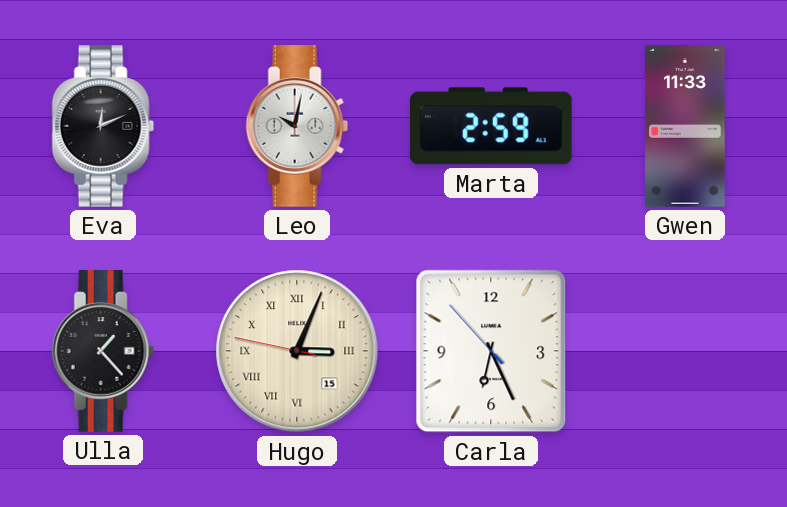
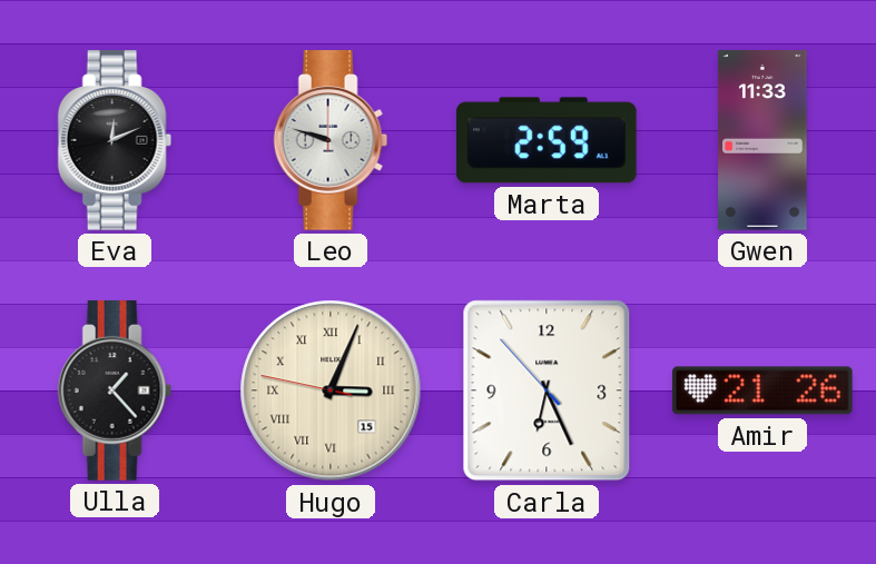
Leo: 10:02 -> 9:48 (331, 140)
Amir: none -> 21:26 (764, 390)
